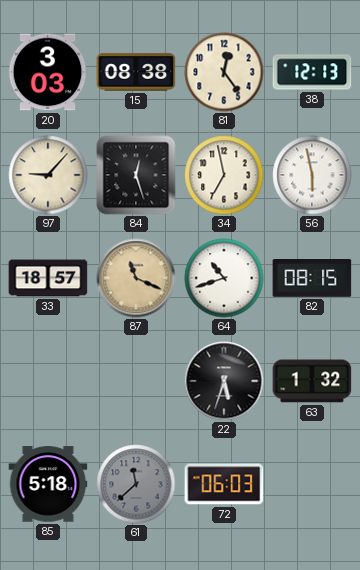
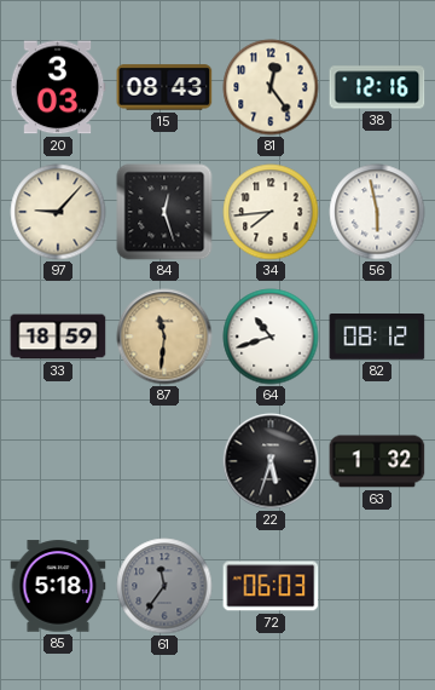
15: 08:38 -> 08:43 (164, 87)
38: 12:13 -> 12:16 (377, 87)
34: 6:58 -> 7:44 (271, 212)
33: 18:57 -> 18:59 (58, 337)
87: 11:19 -> 11:31 (164, 337)
82: 08:15 -> 08:12 (377, 338)
61: 11:38 -> 11:36 (164, 586)
